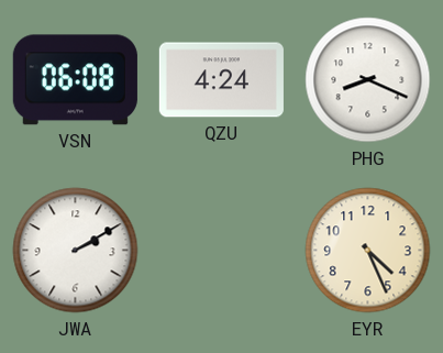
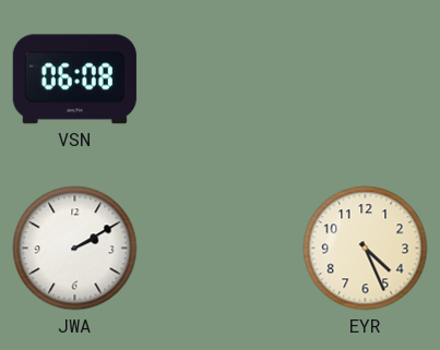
QZU: 4:24 -> none (221, 80)
PHG: 8:19 -> none (368, 80)
